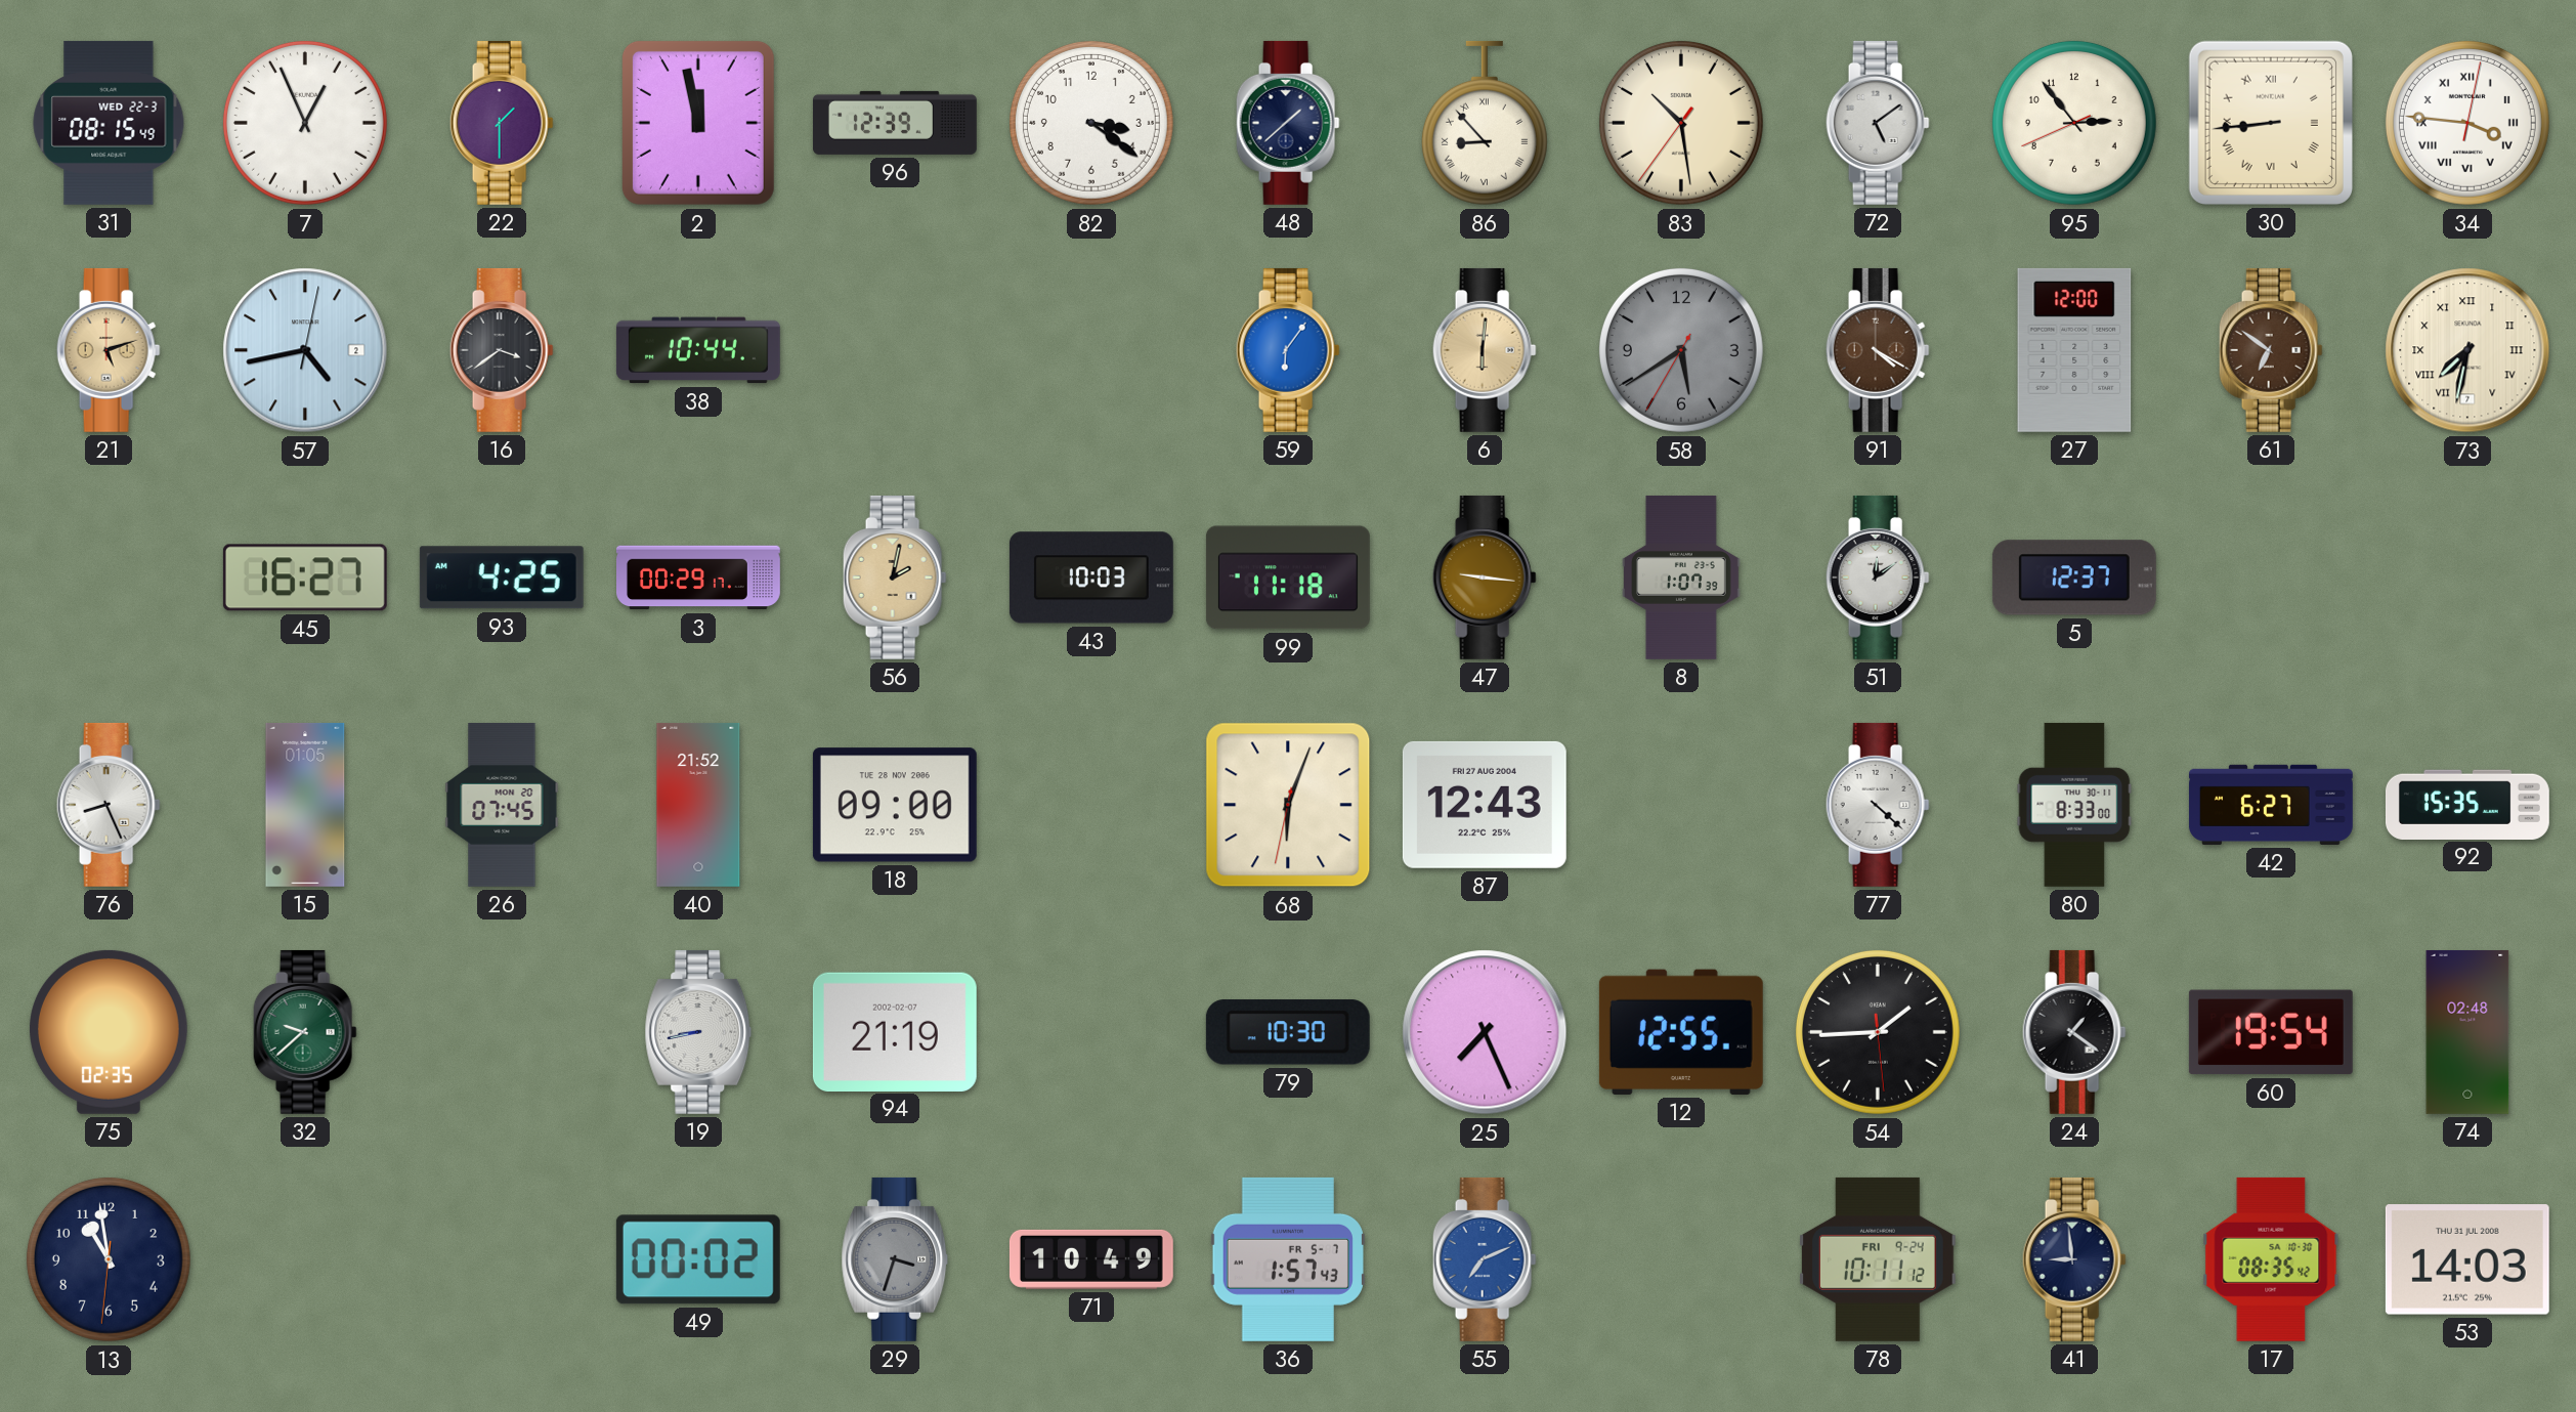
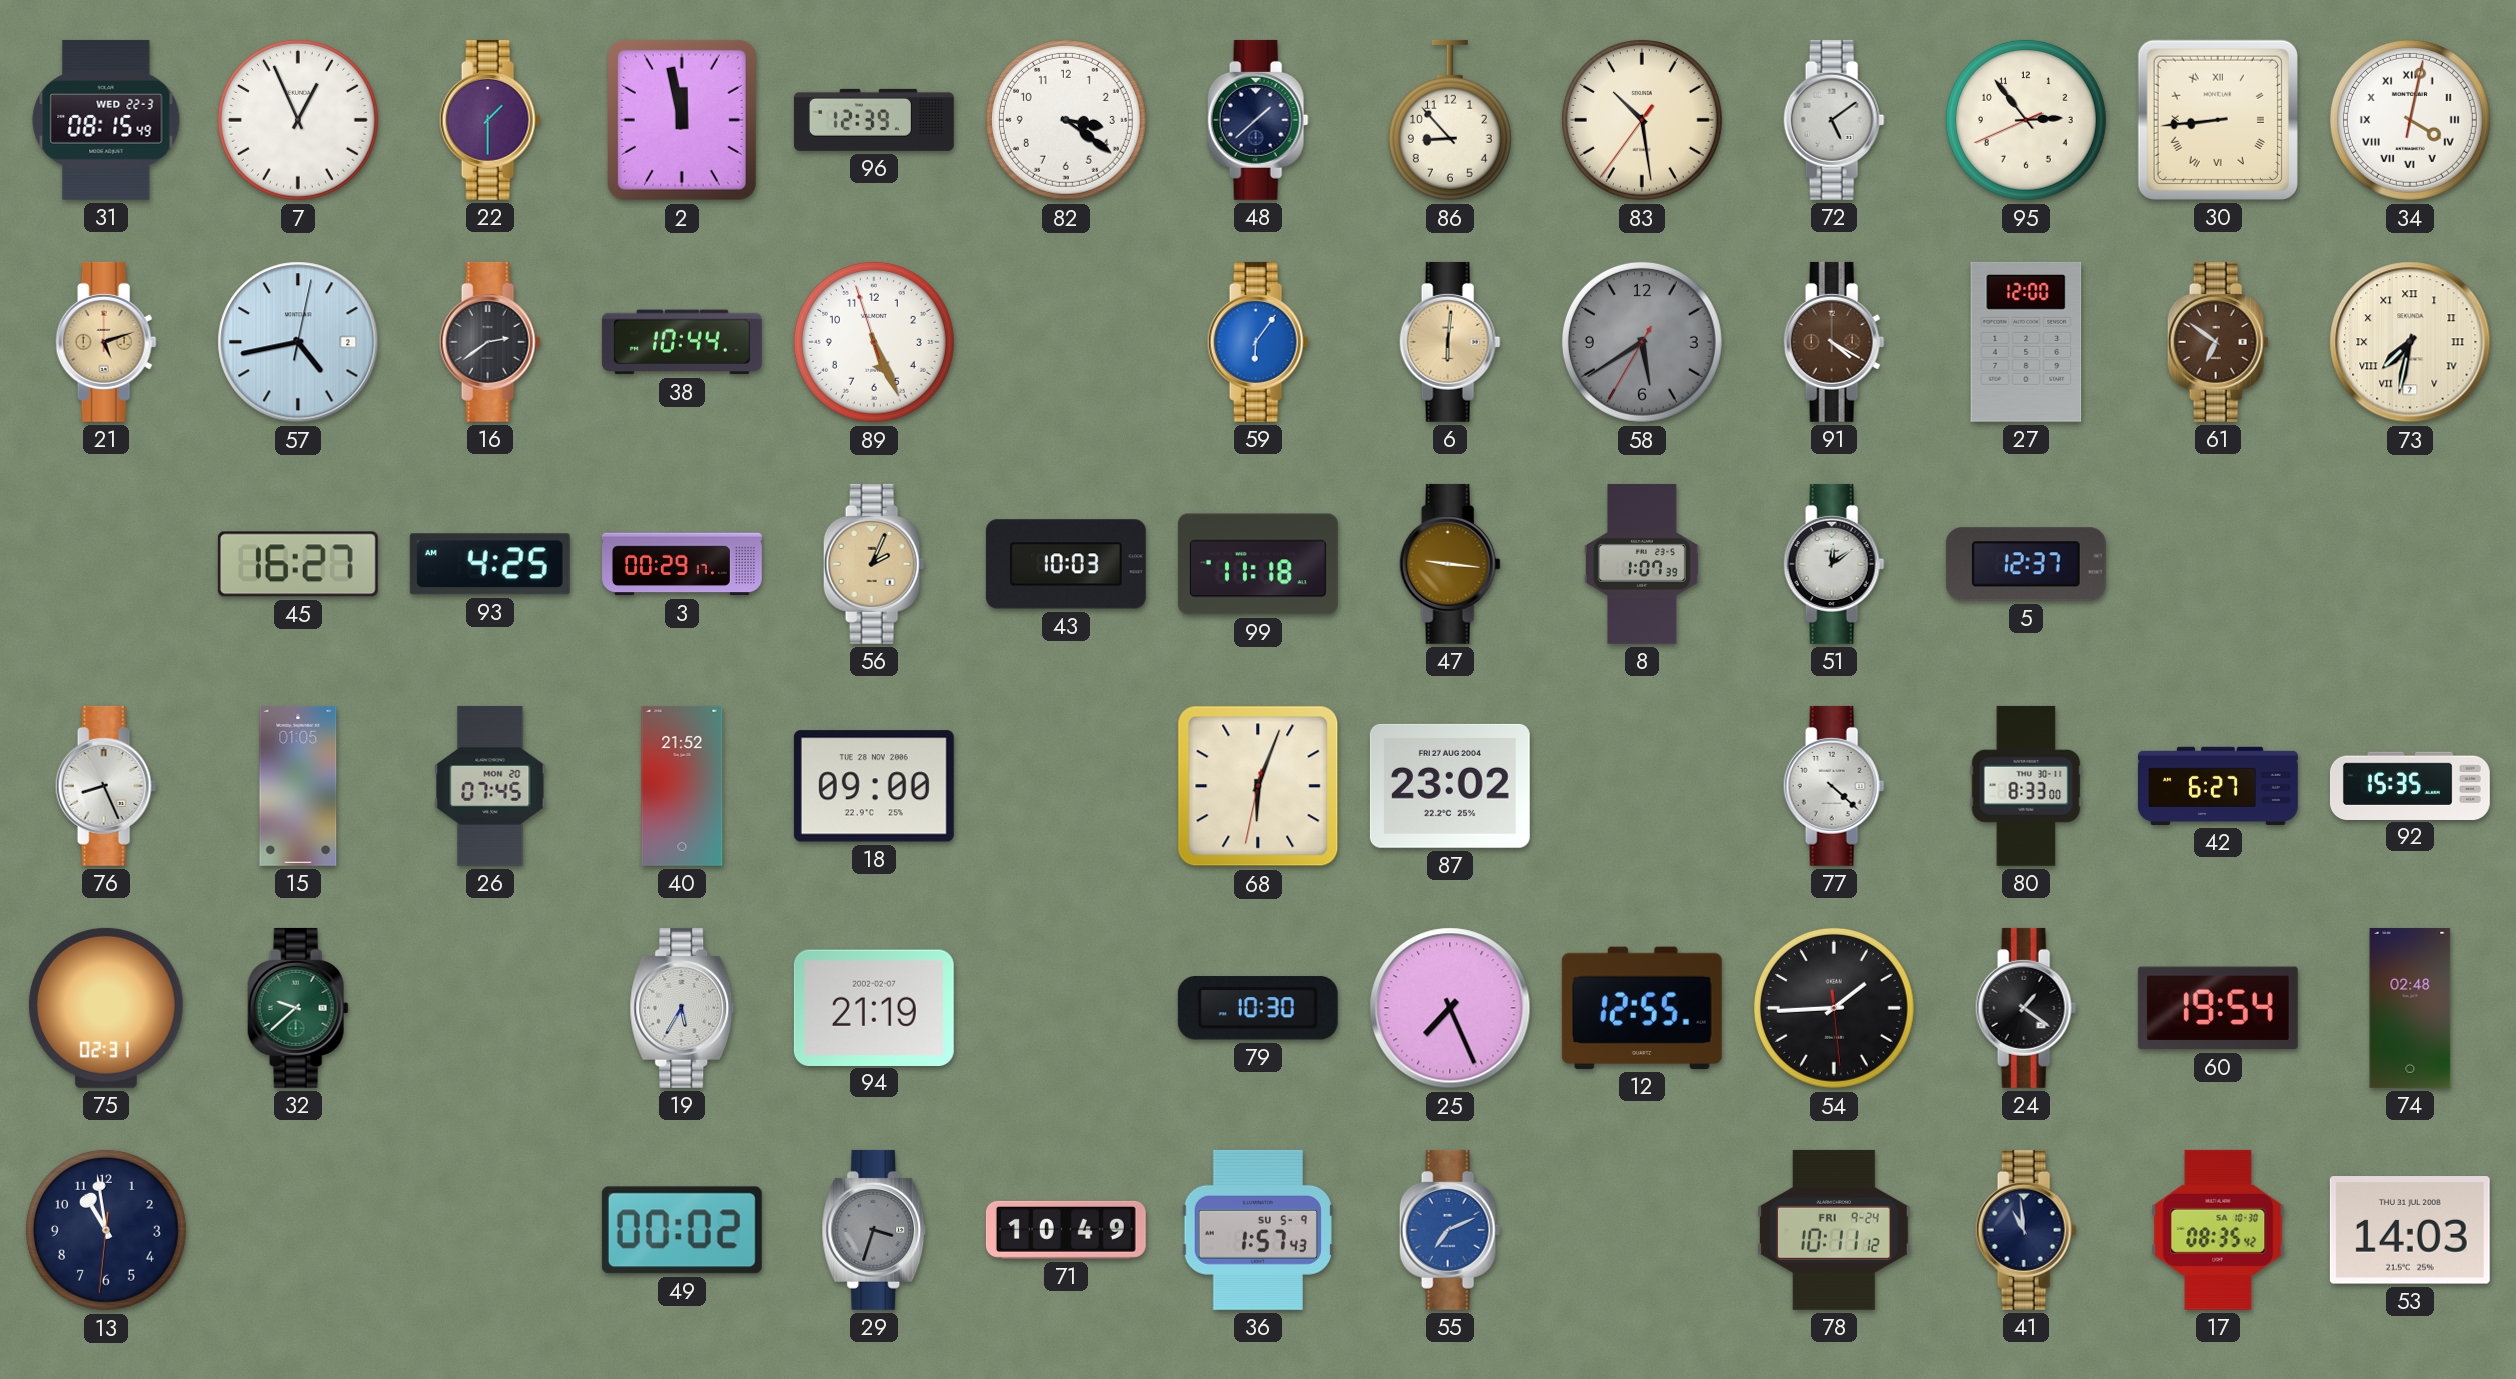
86 numerals: Roman -> Arabic (1450, 120)
34: 3:46 -> 4:02 (2410, 120)
16: 3:39 -> 2:39 (490, 342)
89: none -> 5:25 (874, 342)
56: 2:02 -> 2:04 (874, 564)
87: 12:43 -> 23:02 (1450, 786)
75: 02:35 -> 02:31 (106, 1008)
19: 8:43 -> 5:35 (682, 1008)
36 date: FR 5-7 -> SU 5-9 (1258, 1230)
41: 8:59 -> 10:59 (2026, 1230)
